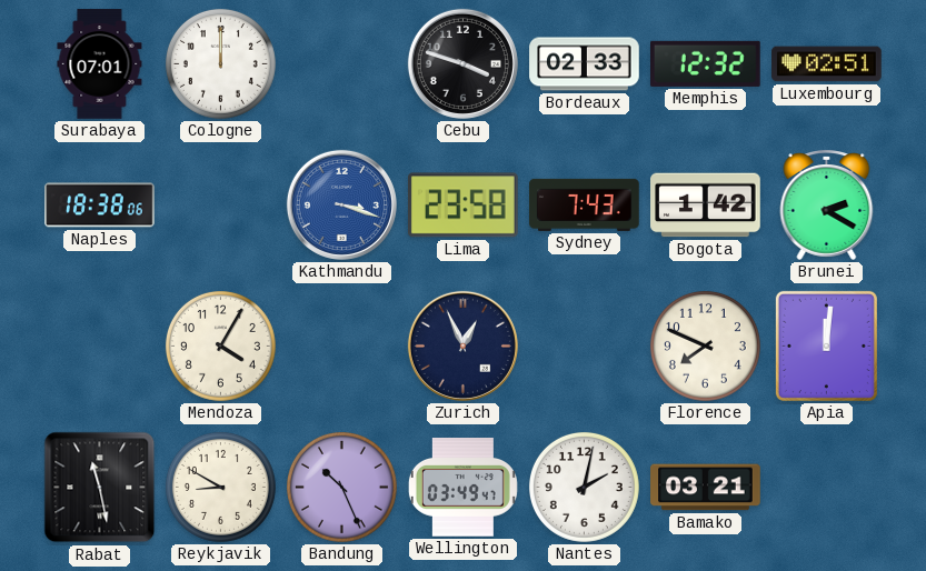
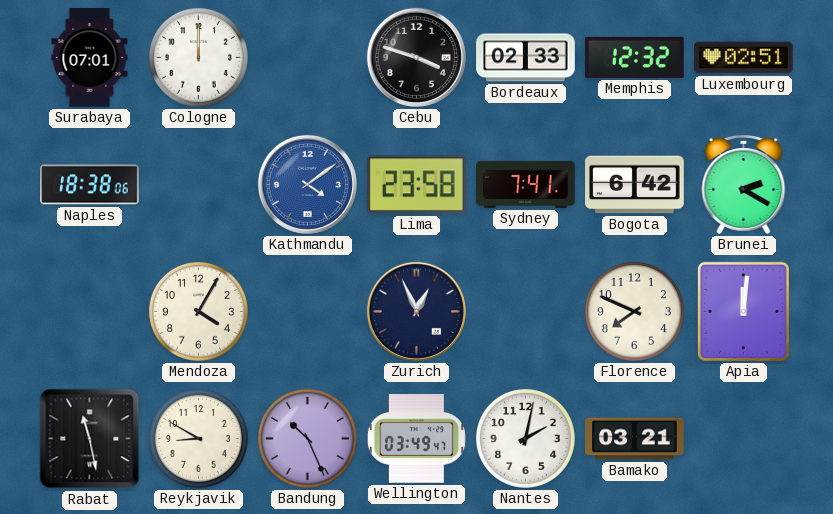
Kathmandu: 3:18 -> 4:09 (307, 184)
Sydney: 7:43 -> 7:41 (526, 184)
Bogota: 1:42 -> 6:42 (635, 185)
